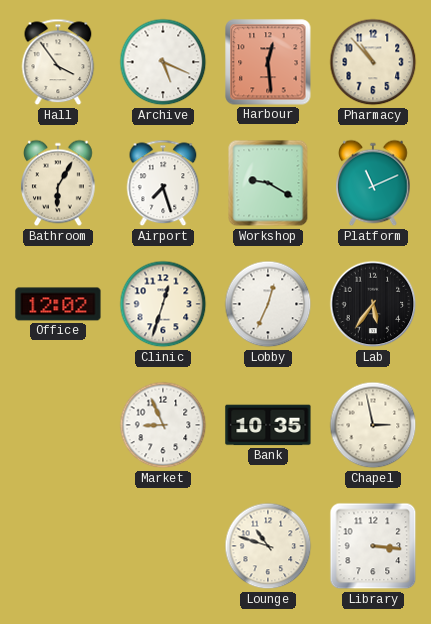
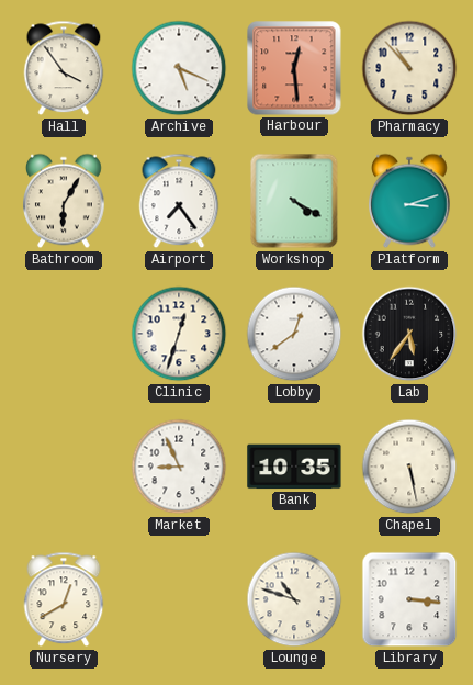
Airport: 7:27 -> 7:24 (179, 201)
Workshop: 9:20 -> 4:20 (294, 201)
Platform: 11:11 -> 3:12 (410, 201)
Office: 12:02 -> none (58, 304)
Lobby: 12:34 -> 12:39 (294, 334)
Chapel: 2:58 -> 5:28 (409, 467)
Nursery: none -> 12:40 (64, 599)
